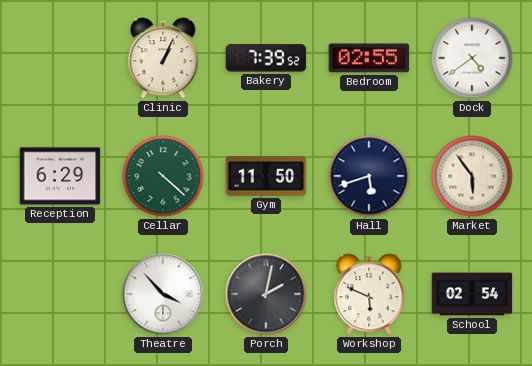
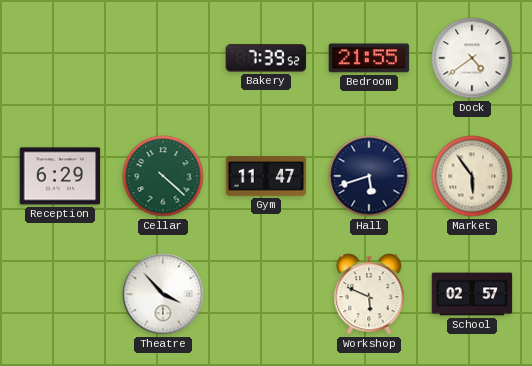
Clinic: 1:04 -> none (163, 58)
Bedroom: 02:55 -> 21:55 (369, 58)
Gym: 11:50 -> 11:47 (266, 176)
Porch: 2:02 -> none (266, 294)
School: 02:54 -> 02:57 (472, 294)
